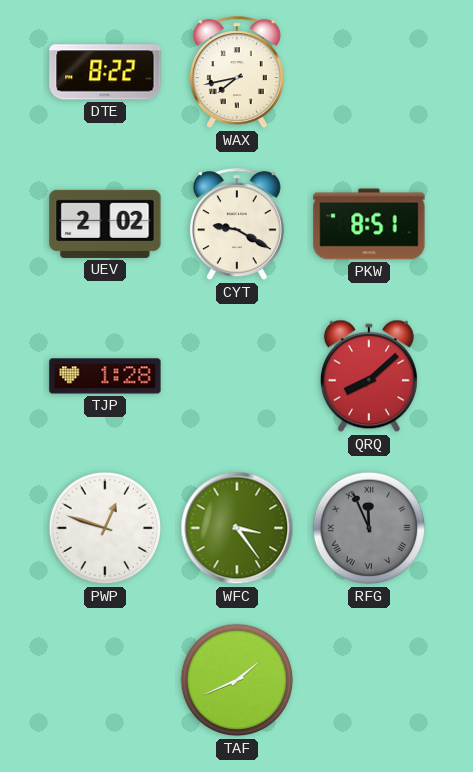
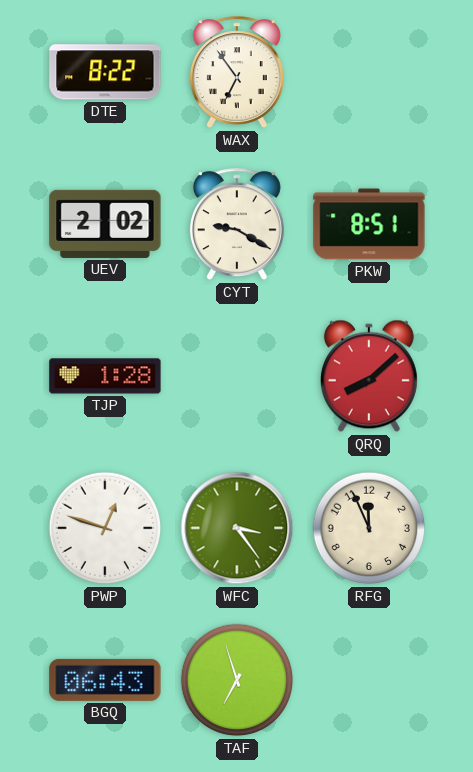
WAX: 7:43 -> 6:54 (237, 73)
RFG dial: grey -> cream (369, 528)
RFG numerals: Roman -> Arabic (369, 528)
BGQ: none -> 06:43 (105, 680)
TAF: 1:41 -> 6:57 (237, 680)
